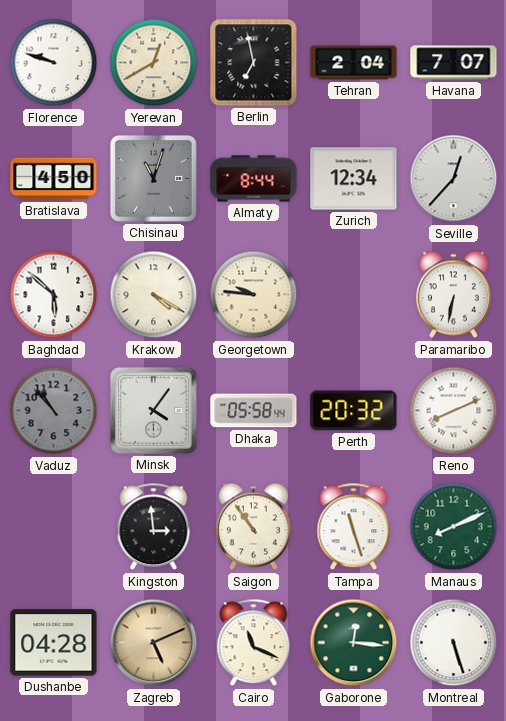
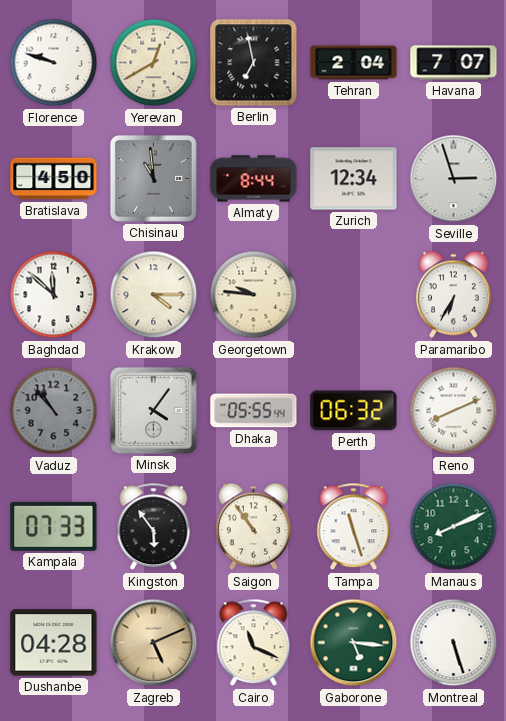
Chisinau: 11:03 -> 10:59 (153, 178)
Seville: 12:37 -> 2:57 (454, 179)
Baghdad: 5:52 -> 11:52 (54, 295)
Krakow: 4:20 -> 4:15 (154, 295)
Paramaribo: 6:32 -> 6:35 (453, 295)
Dhaka: 05:58 -> 05:55 (254, 411)
Perth: 20:32 -> 06:32 (354, 411)
Kampala: none -> 07:33 (54, 526)
Kingston: 2:59 -> 5:54 (154, 527)
Gaborone: 12:16 -> 5:16 (354, 643)
